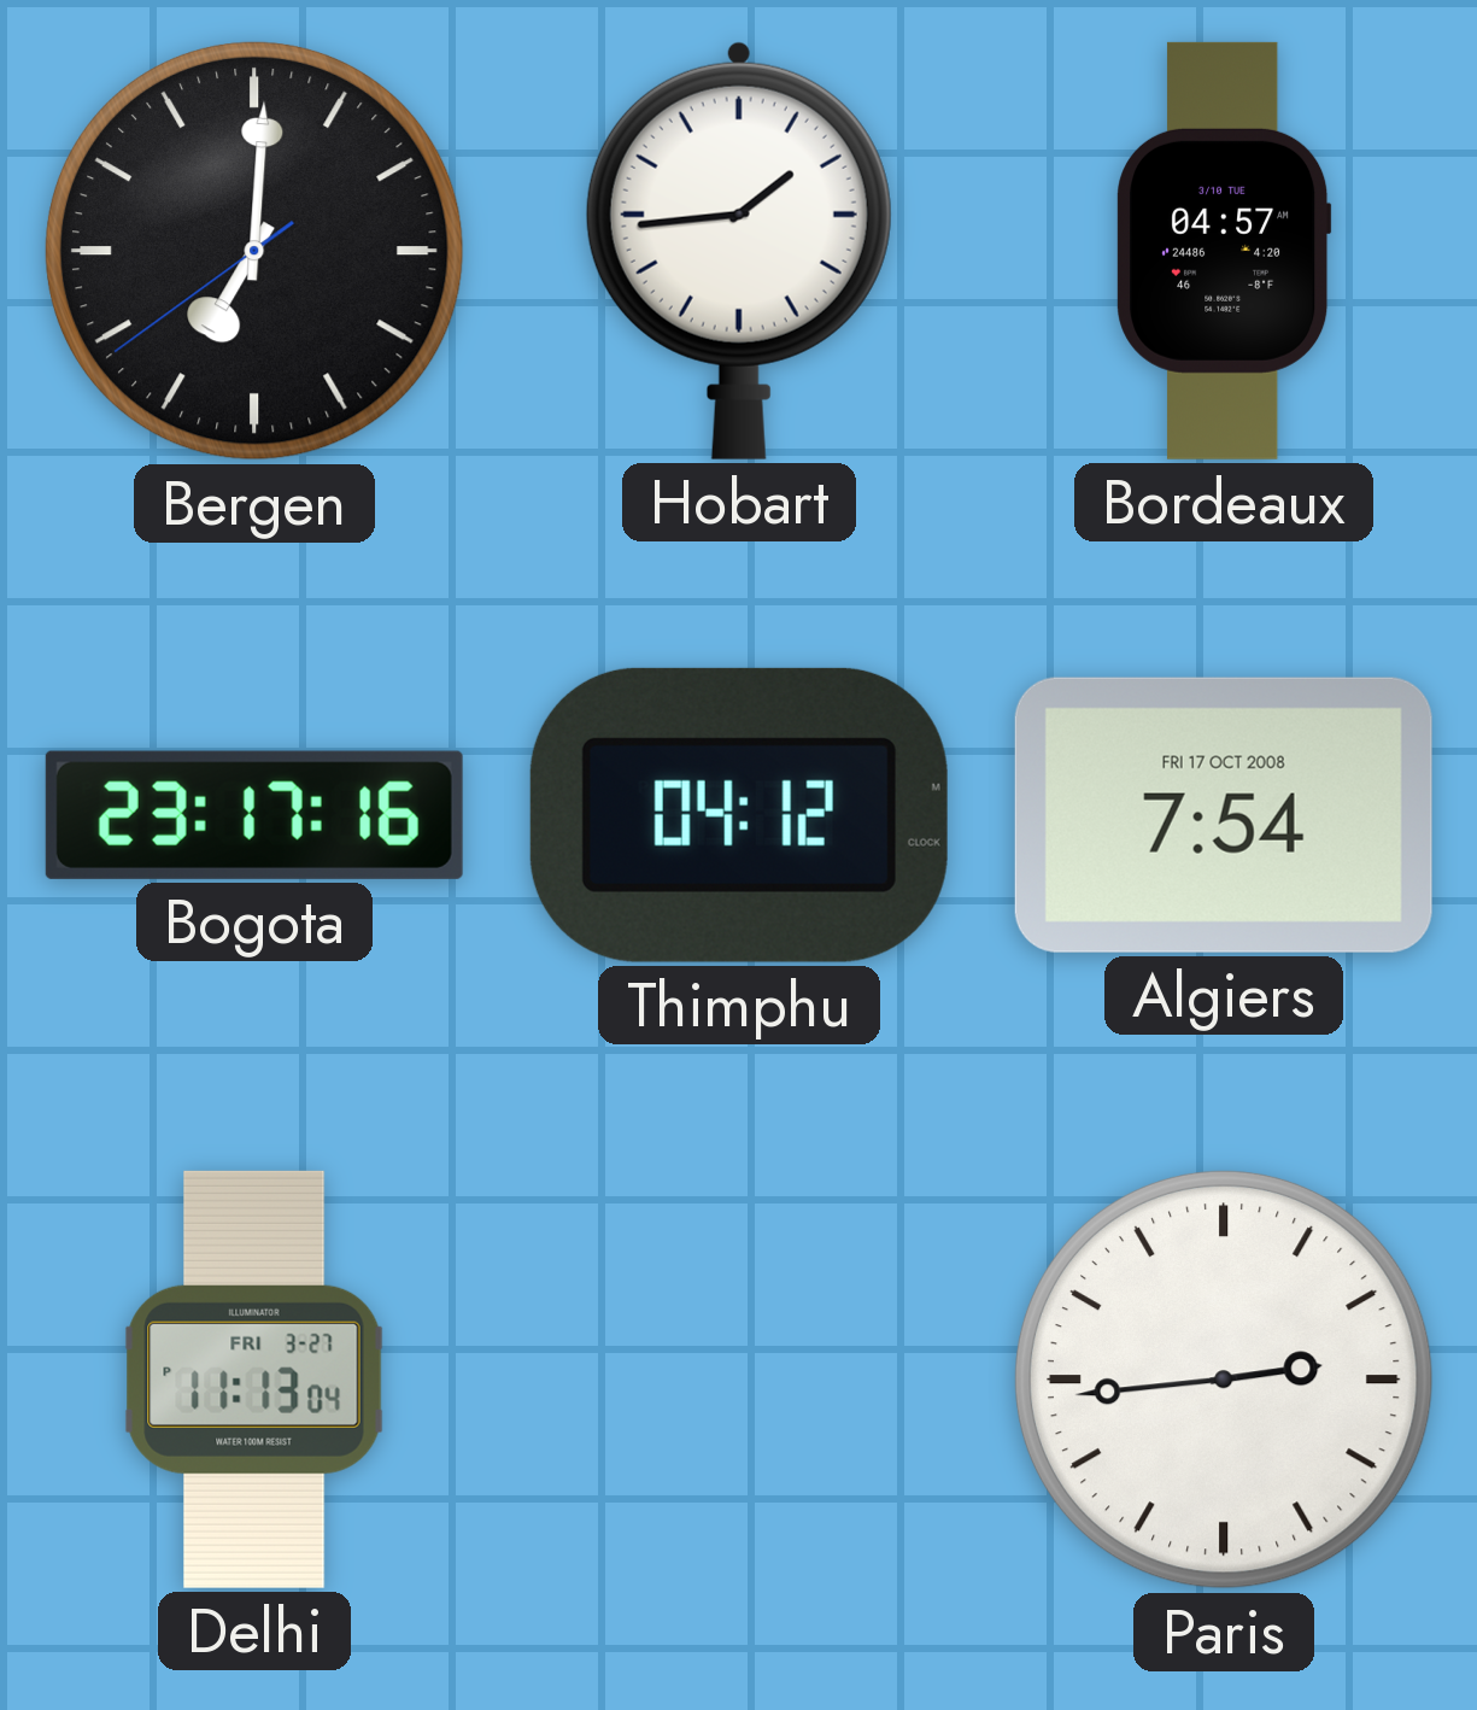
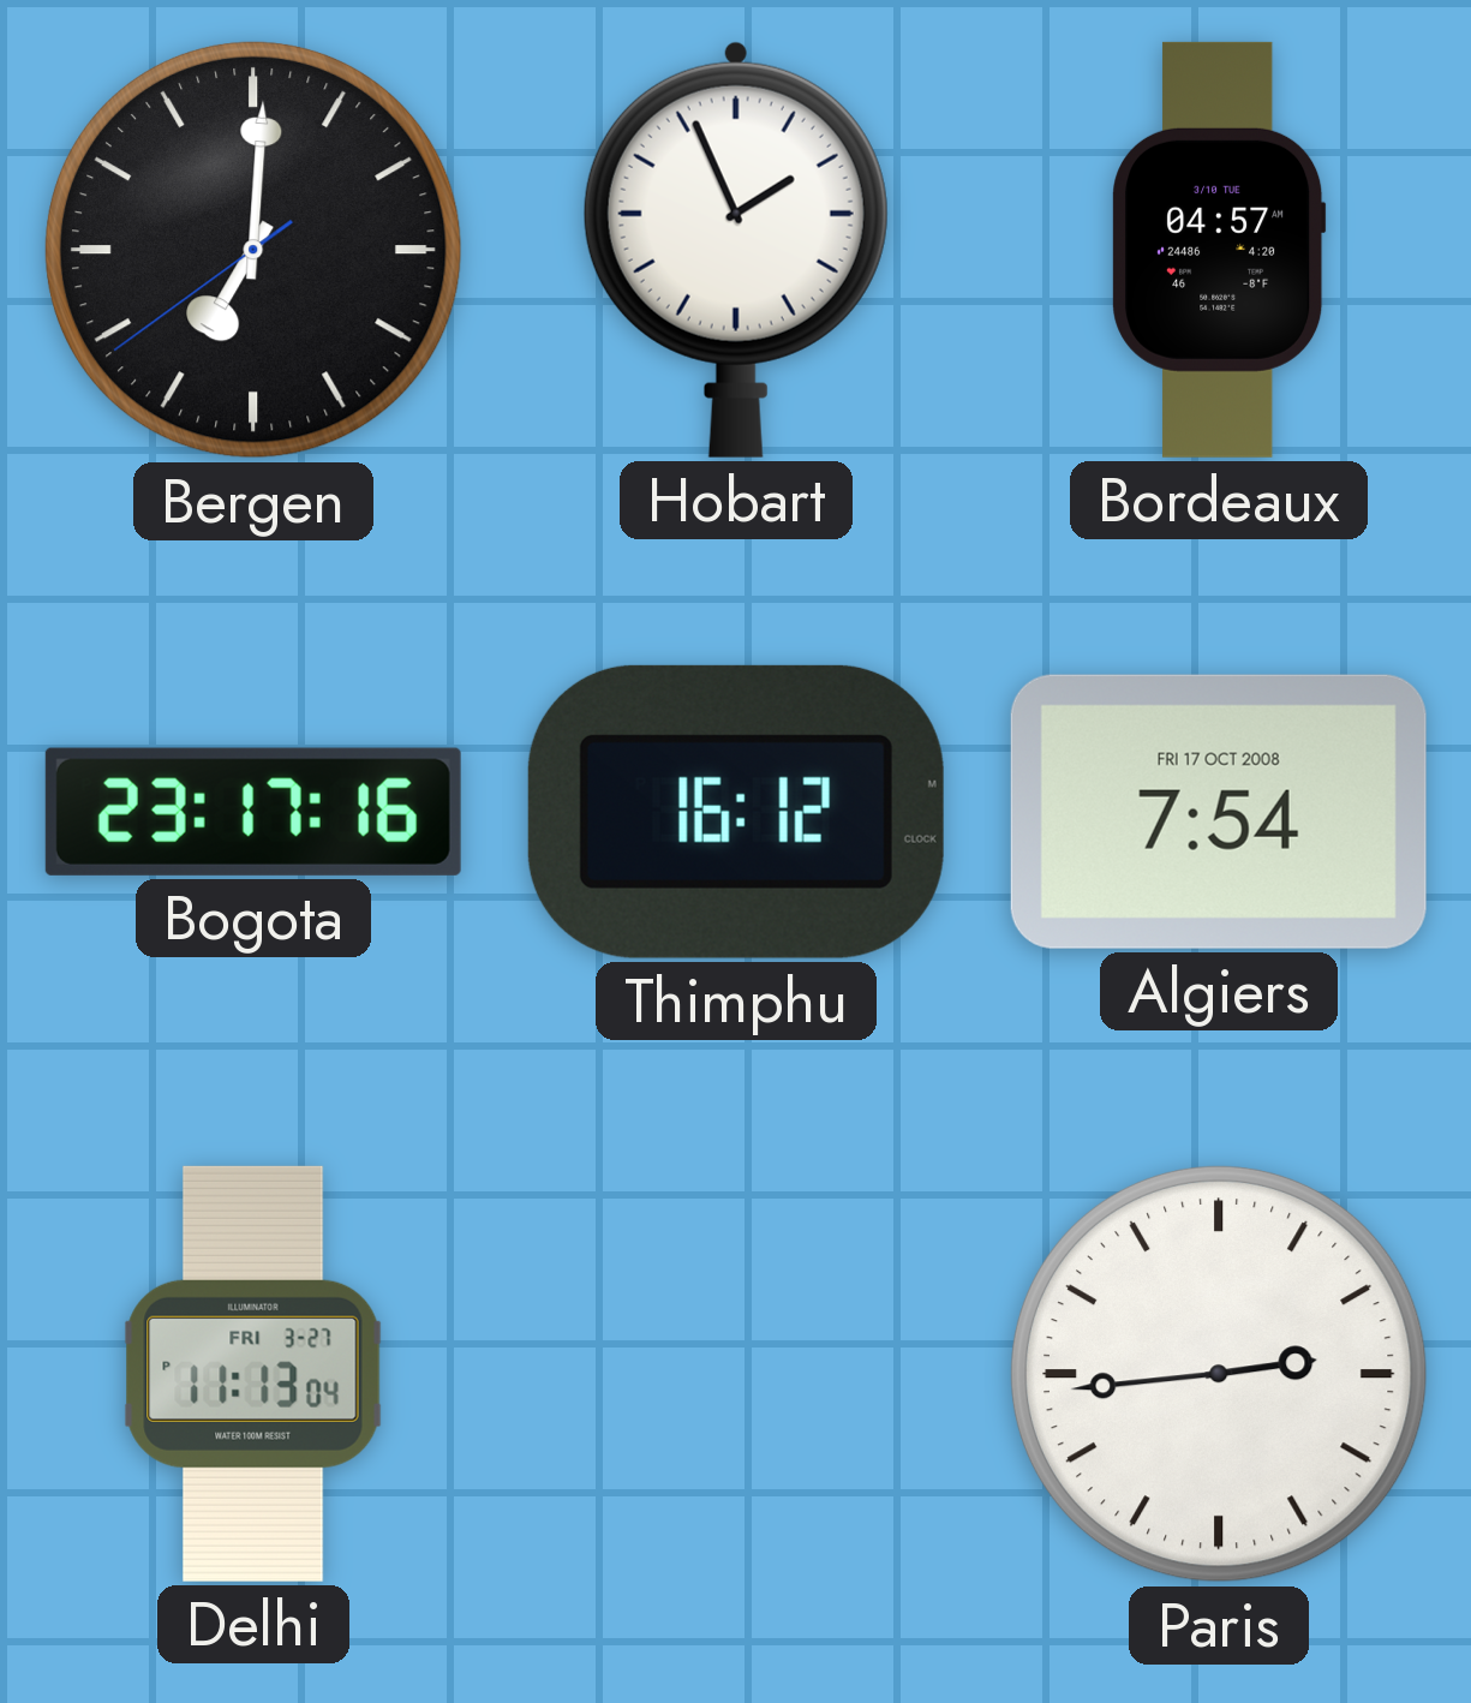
Hobart: 1:44 -> 1:56 (736, 250)
Thimphu: 04:12 -> 16:12 (736, 812)
